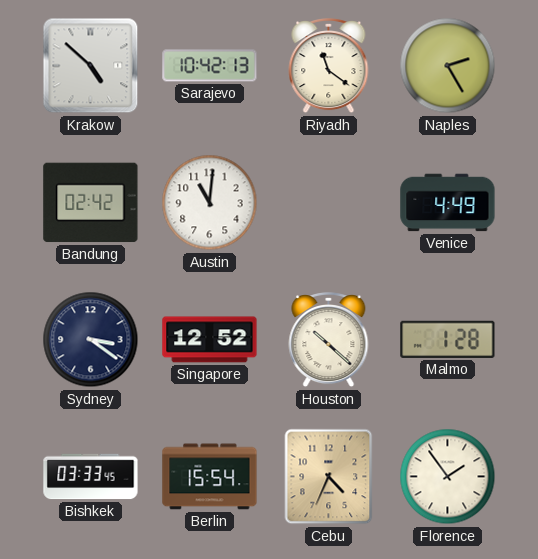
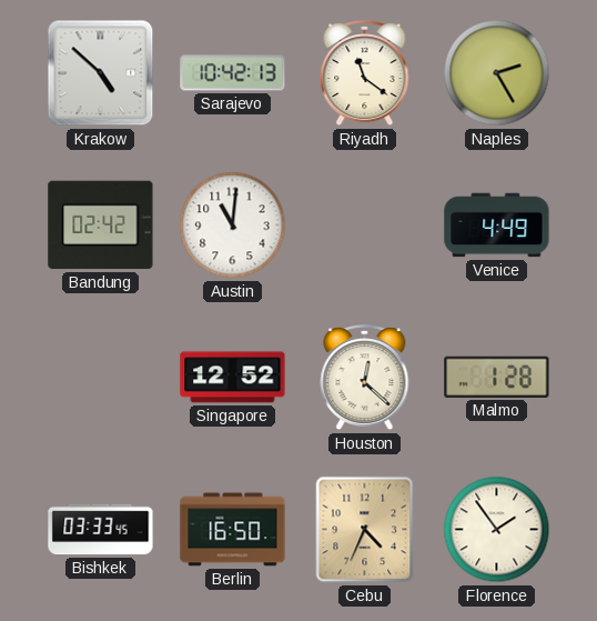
Sydney: 3:21 -> none (91, 340)
Houston: 10:22 -> 12:22 (365, 379)
Berlin: 15:54 -> 16:50 (233, 530)
